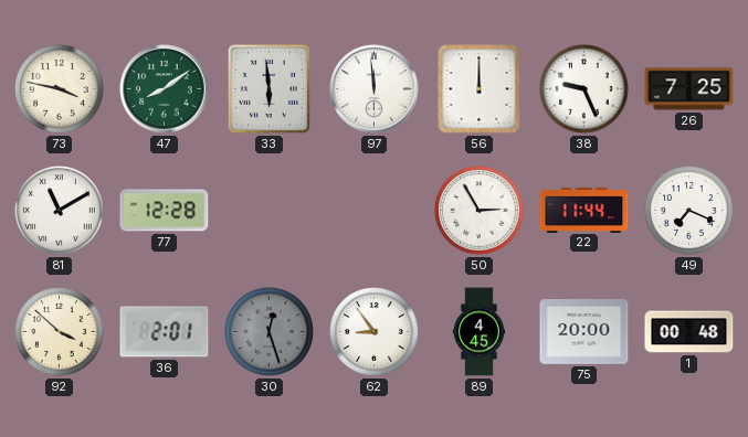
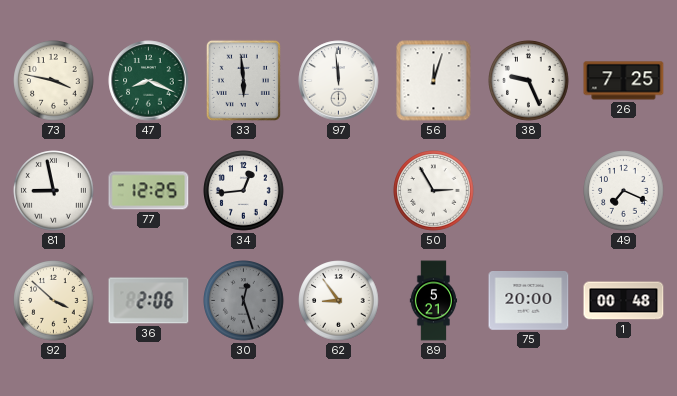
47: 8:09 -> 8:19 (149, 81)
56: 12:00 -> 12:03 (434, 81)
81: 11:10 -> 8:58 (54, 191)
77: 12:28 -> 12:25 (149, 191)
34: none -> 12:44 (244, 191)
22: 11:44 -> none (584, 210)
36: 2:01 -> 2:06 (149, 301)
89: 4:45 -> 5:21 (434, 301)
